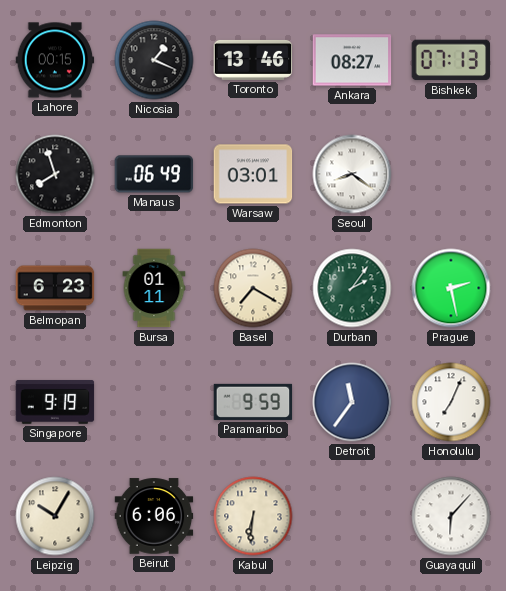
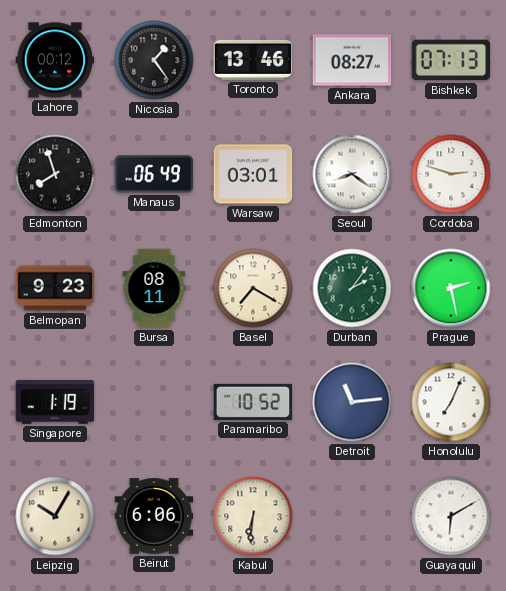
Lahore: 00:15 -> 00:12 (55, 60)
Nicosia: 1:19 -> 1:24 (154, 60)
Cordoba: none -> 2:48 (451, 174)
Belmopan: 6:23 -> 9:23 (55, 288)
Bursa: 01:11 -> 08:11 (154, 288)
Singapore: 9:19 -> 1:19 (55, 402)
Paramaribo: 9:59 -> 10:52 (253, 402)
Detroit: 11:36 -> 11:14 (352, 402)
Guayaquil: 6:07 -> 6:10 (451, 516)
